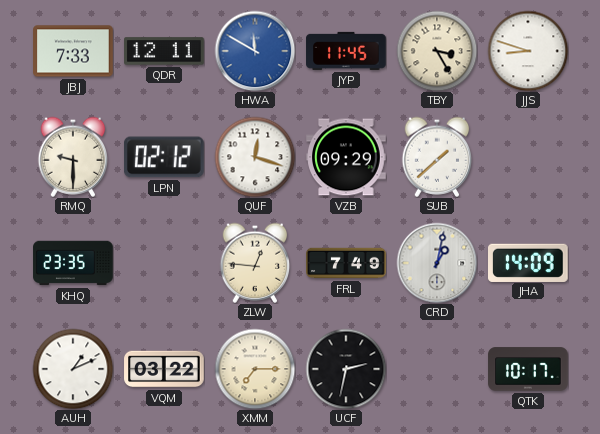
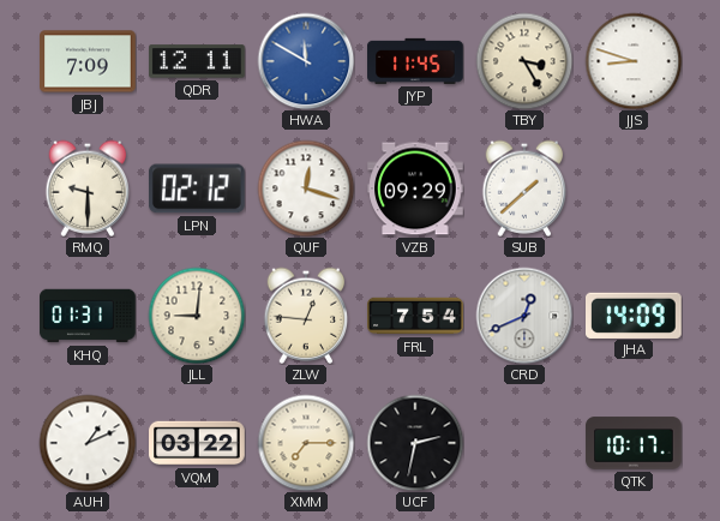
JBJ: 7:33 -> 7:09 (88, 61)
KHQ: 23:35 -> 01:31 (88, 316)
JLL: none -> 9:01 (197, 316)
FRL: 7:49 -> 7:54 (415, 316)
CRD: 1:02 -> 12:41 (524, 316)
